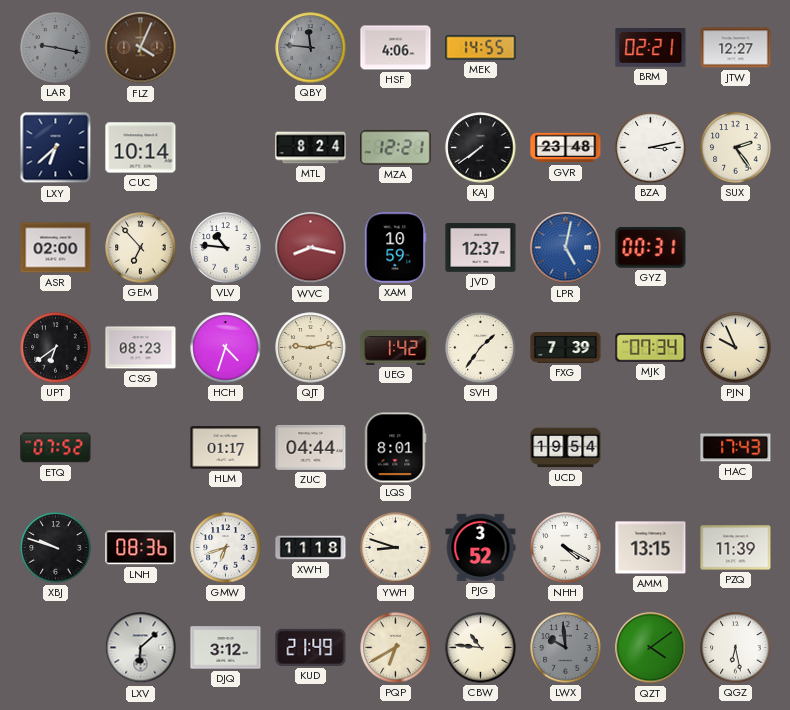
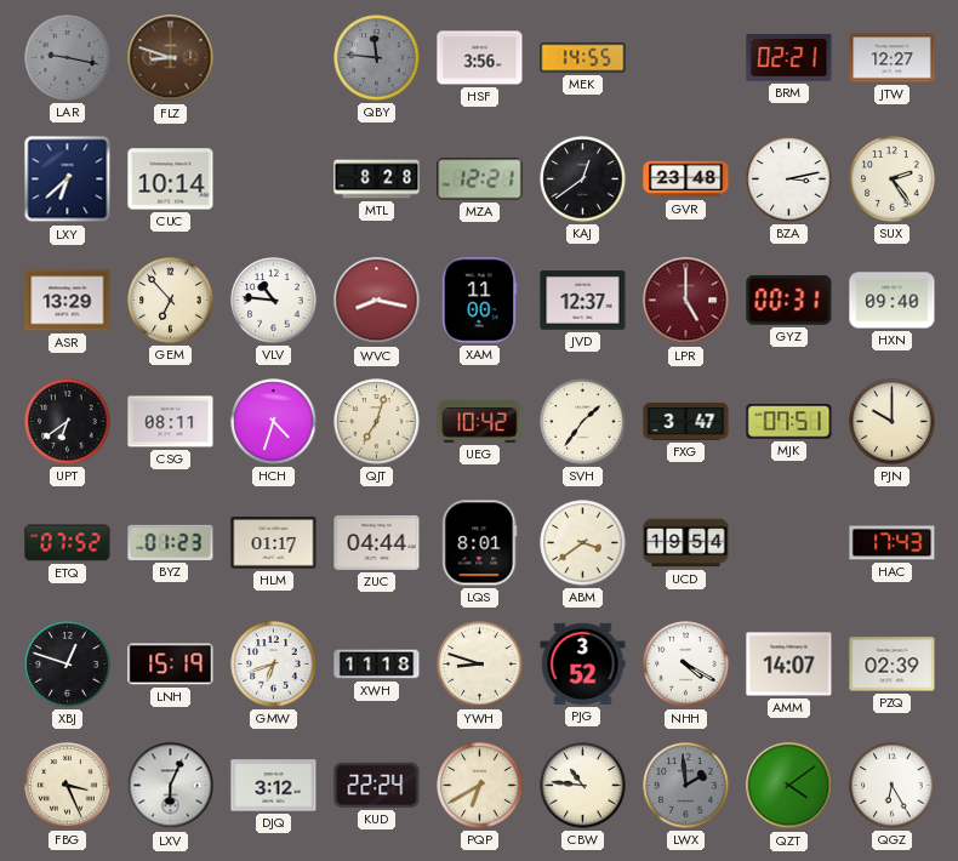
FLZ: 4:04 -> 8:48 (171, 58)
HSF: 4:06 -> 3:56 (480, 58)
MTL: 8:24 -> 8:28 (377, 179)
KAJ: 7:39 -> 12:39 (583, 179)
ASR: 02:00 -> 13:29 (68, 301)
XAM: 10:59 -> 11:00 (480, 301)
LPR: 5:02 -> 5:00 (686, 301)
LPR dial: blue -> burgundy (686, 301)
HXN: none -> 09:40 (893, 301)
CSG: 08:23 -> 08:11 (171, 422)
QJT: 9:13 -> 7:03 (377, 422)
UEG: 1:42 -> 10:42 (480, 422)
FXG: 7:39 -> 3:47 (686, 422)
MJK: 07:34 -> 07:51 (789, 422)
PJN: 9:56 -> 10:00 (893, 422)
BYZ: none -> 01:23 (171, 542)
ABM: none -> 3:39 (583, 543)
XBJ: 9:48 -> 12:48 (68, 665)
LNH: 08:36 -> 15:19 (171, 665)
AMM: 13:15 -> 14:07 (789, 665)
PZQ: 11:39 -> 02:39 (893, 665)
FBG: none -> 3:26 (68, 786)
LXV: 6:08 -> 6:04 (171, 786)
KUD: 21:49 -> 22:24 (377, 785)
LWX: 9:59 -> 1:59 (686, 786)
QGZ: 6:28 -> 6:25 (893, 786)
